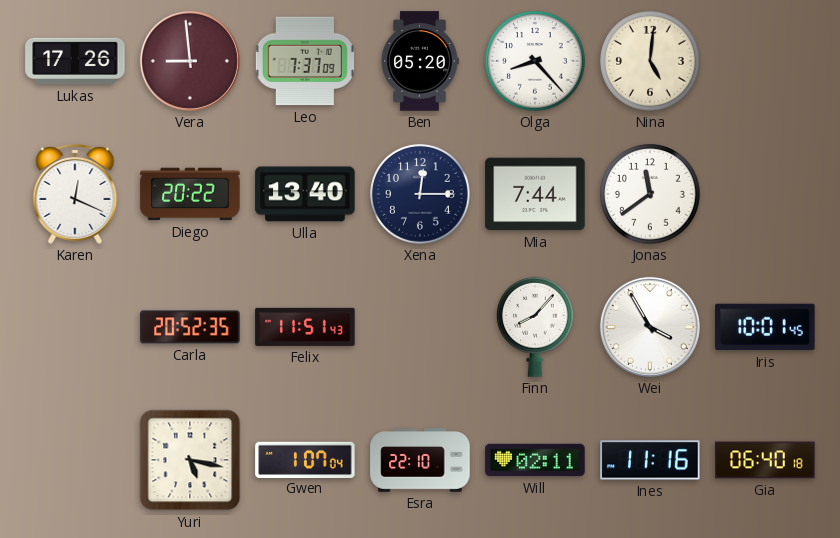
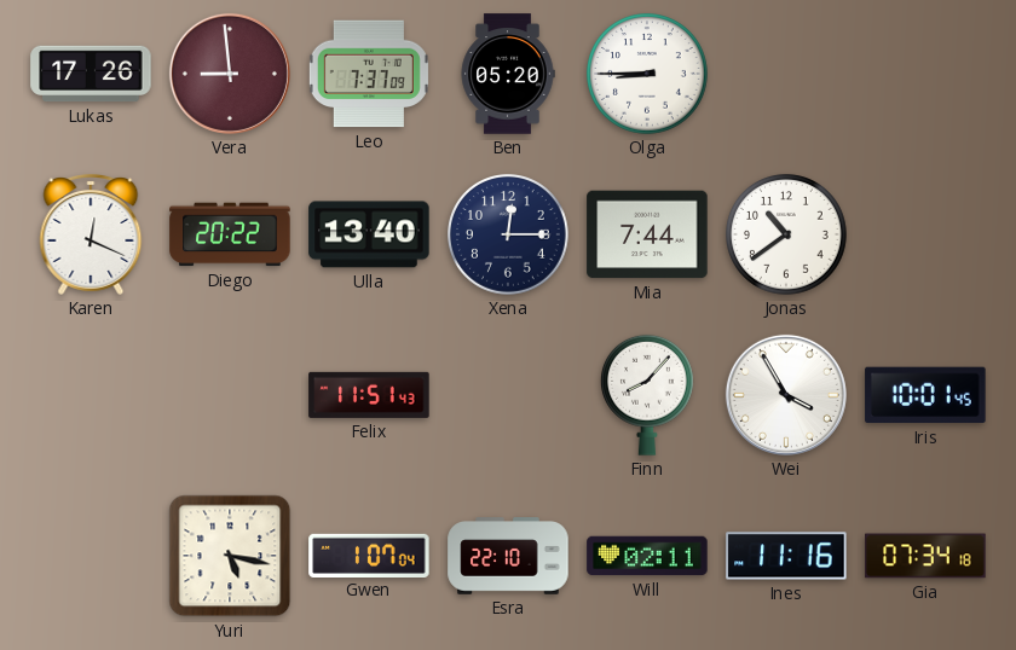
Olga: 8:23 -> 8:45 (648, 75)
Nina: 5:01 -> none (651, 62)
Jonas: 11:39 -> 10:39 (787, 236)
Carla: 20:52 -> none (190, 327)
Gia: 06:40 -> 07:34 (925, 556)
